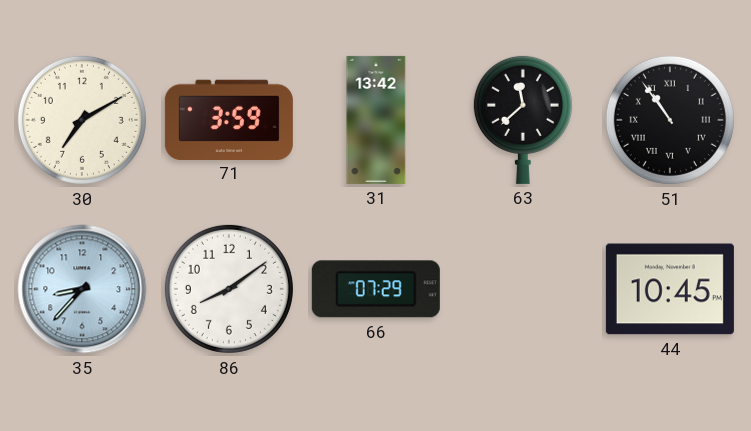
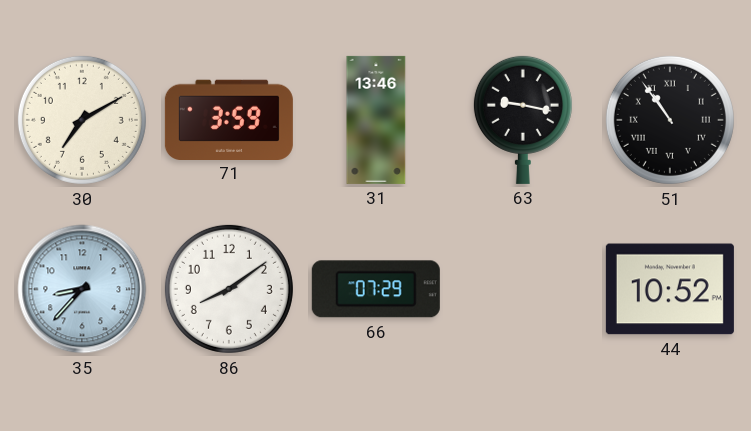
31: 13:42 -> 13:46 (376, 120)
63: 11:38 -> 9:17 (523, 119)
44: 10:45 -> 10:52 (670, 289)
